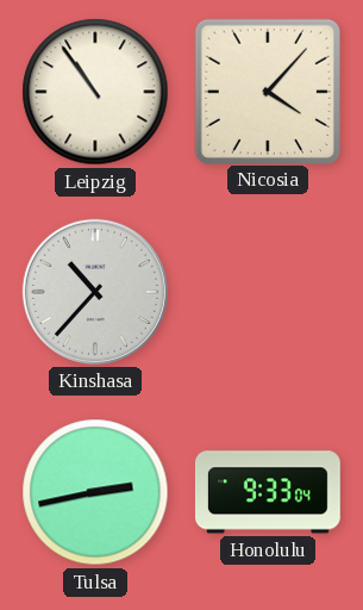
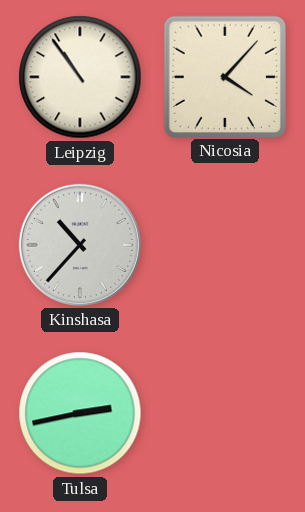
Honolulu: 9:33 -> none (268, 492)
